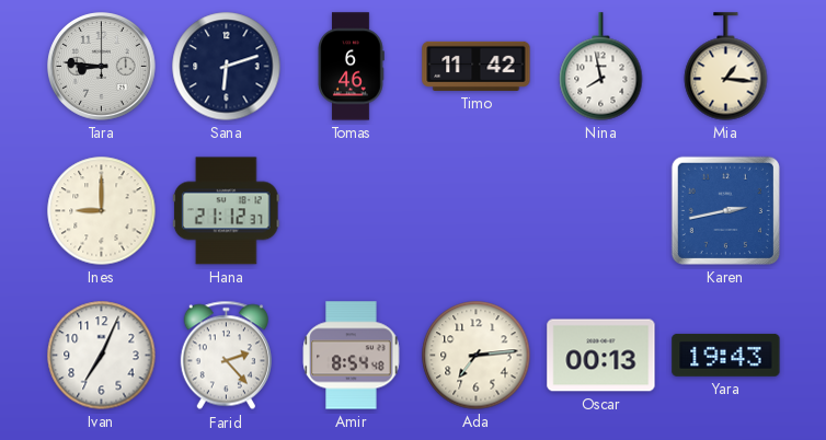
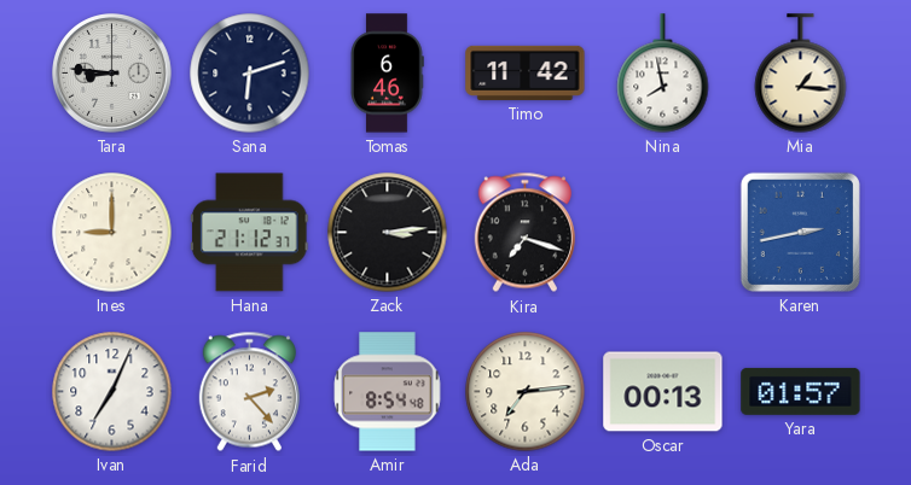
Zack: none -> 3:14 (388, 233)
Kira: none -> 7:18 (524, 233)
Yara: 19:43 -> 01:57 (801, 391)
